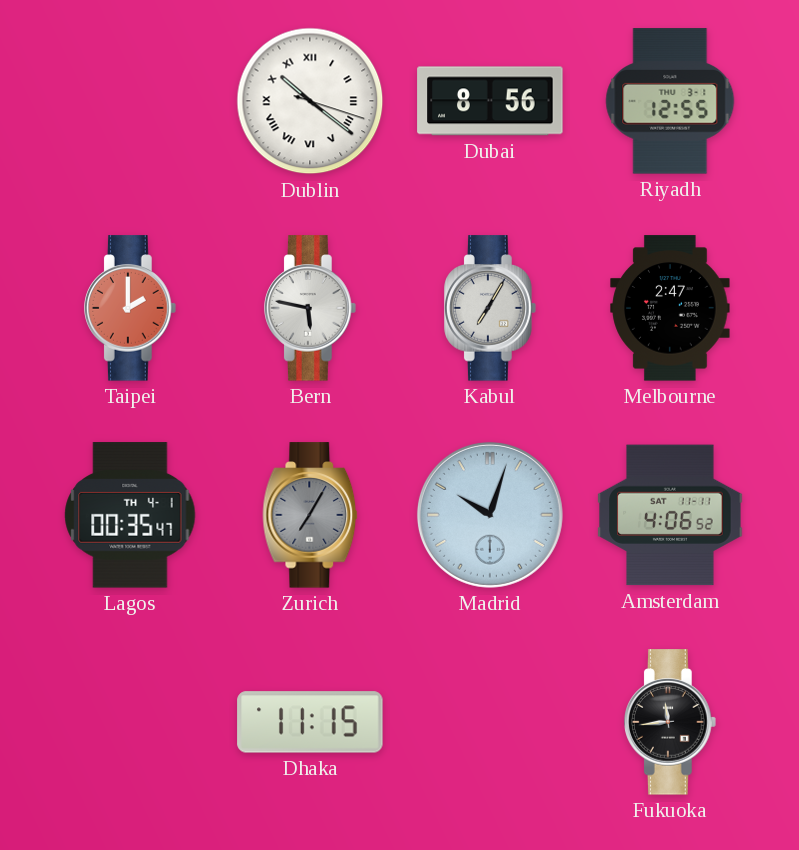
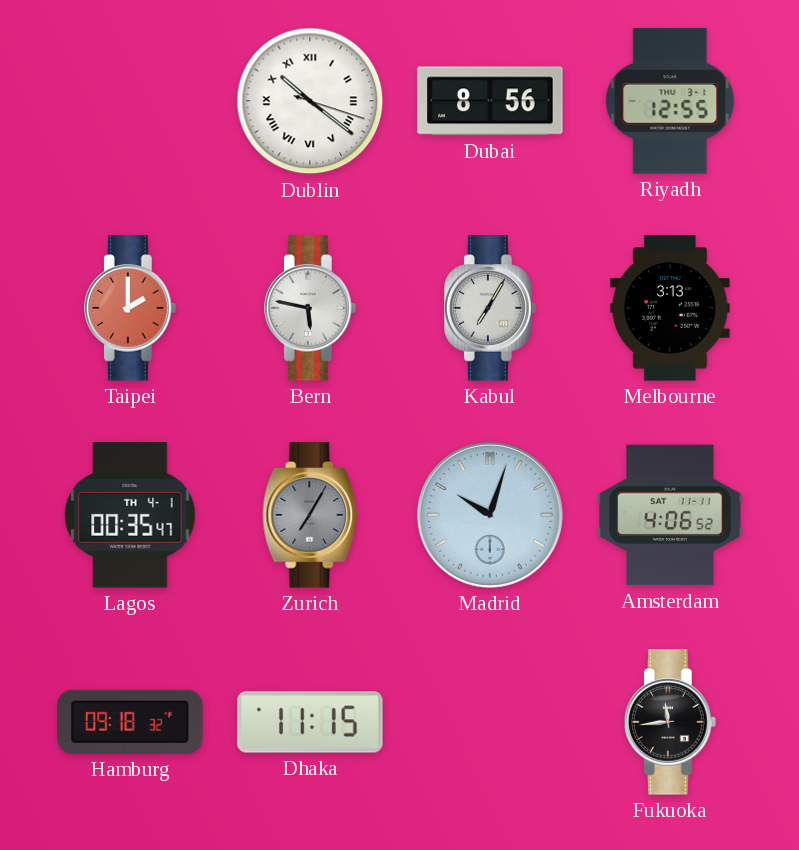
Melbourne: 2:47 -> 3:13 (670, 308)
Hamburg: none -> 09:18 (130, 722)
